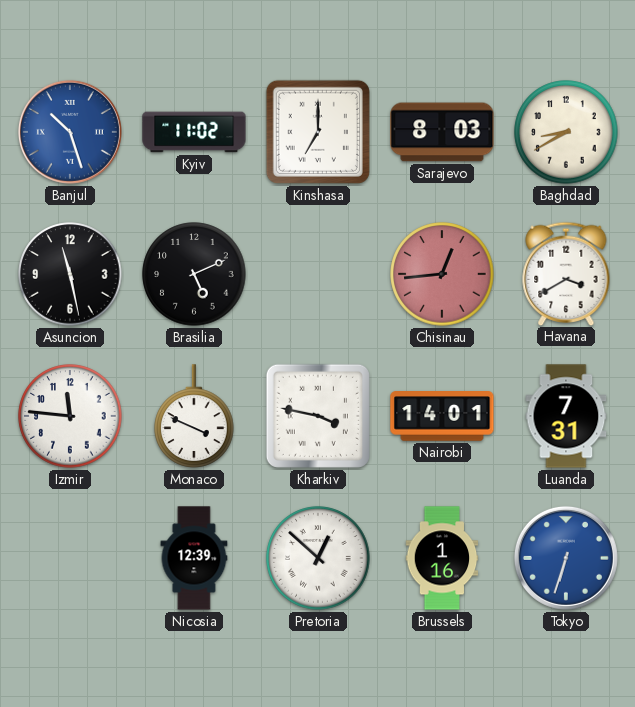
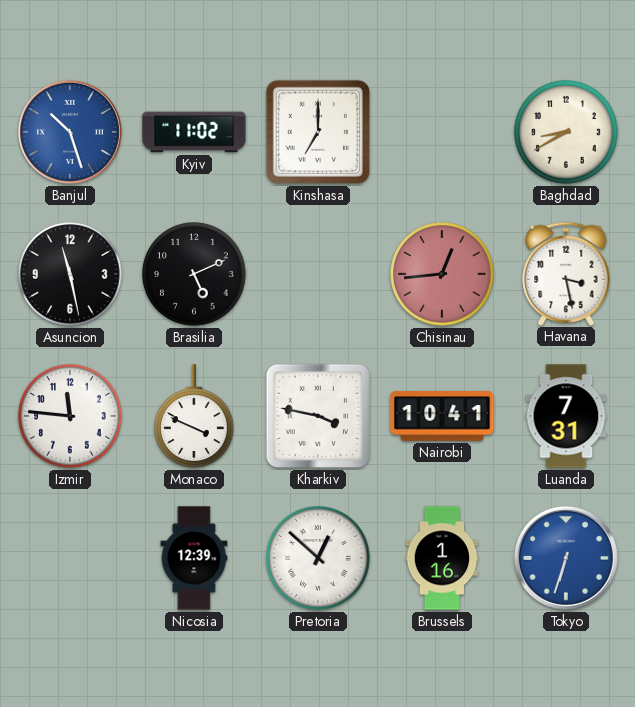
Sarajevo: 8:03 -> none (442, 132)
Havana: 3:40 -> 3:28 (566, 273)
Nairobi: 14:01 -> 10:41 (442, 416)
